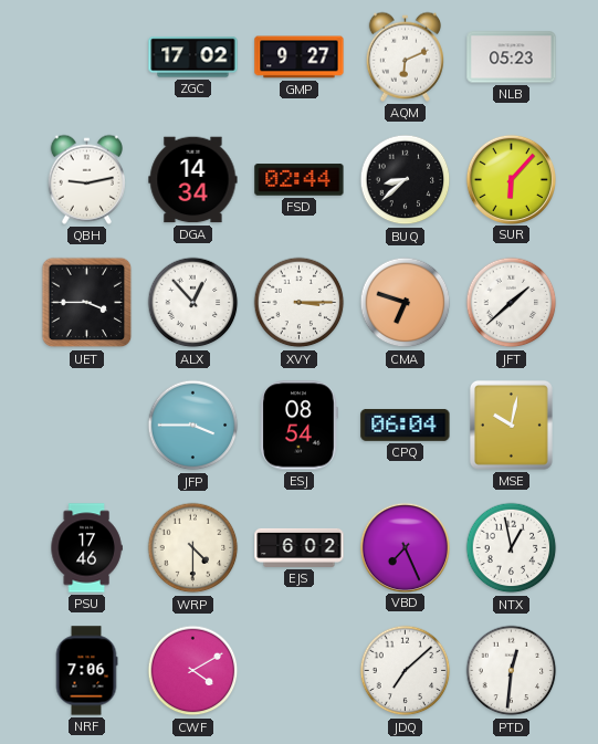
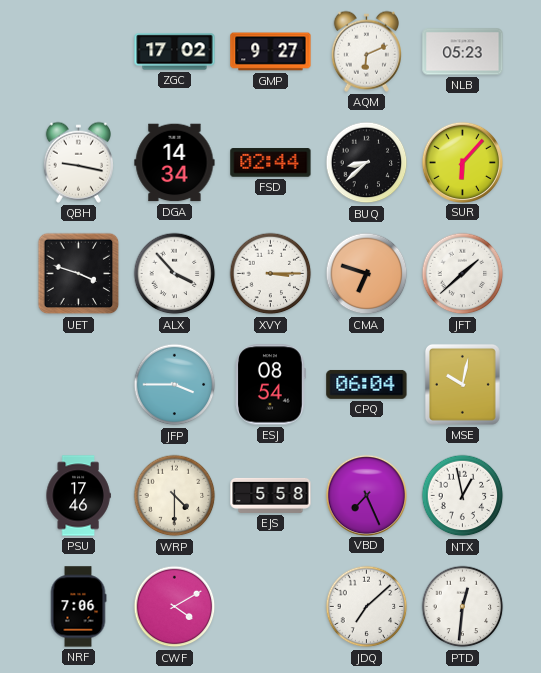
QBH: 9:13 -> 9:17 (78, 162)
UET: 3:45 -> 3:48 (79, 274)
ALX: 12:53 -> 3:53 (175, 274)
EJS: 6:02 -> 5:58 (271, 495)
